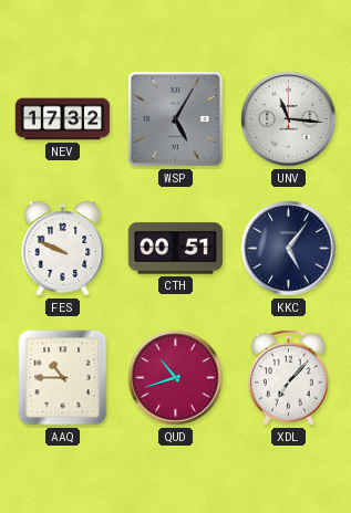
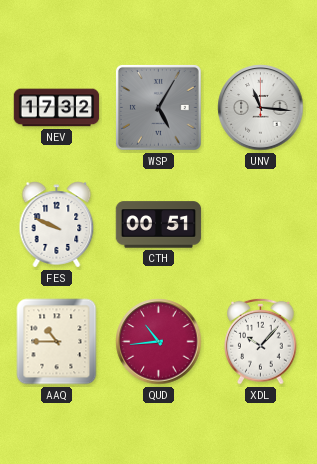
KKC: 5:06 -> none (289, 249)
QUD: 10:42 -> 10:44 (159, 342)
XDL: 7:07 -> 10:07 (261, 341)
